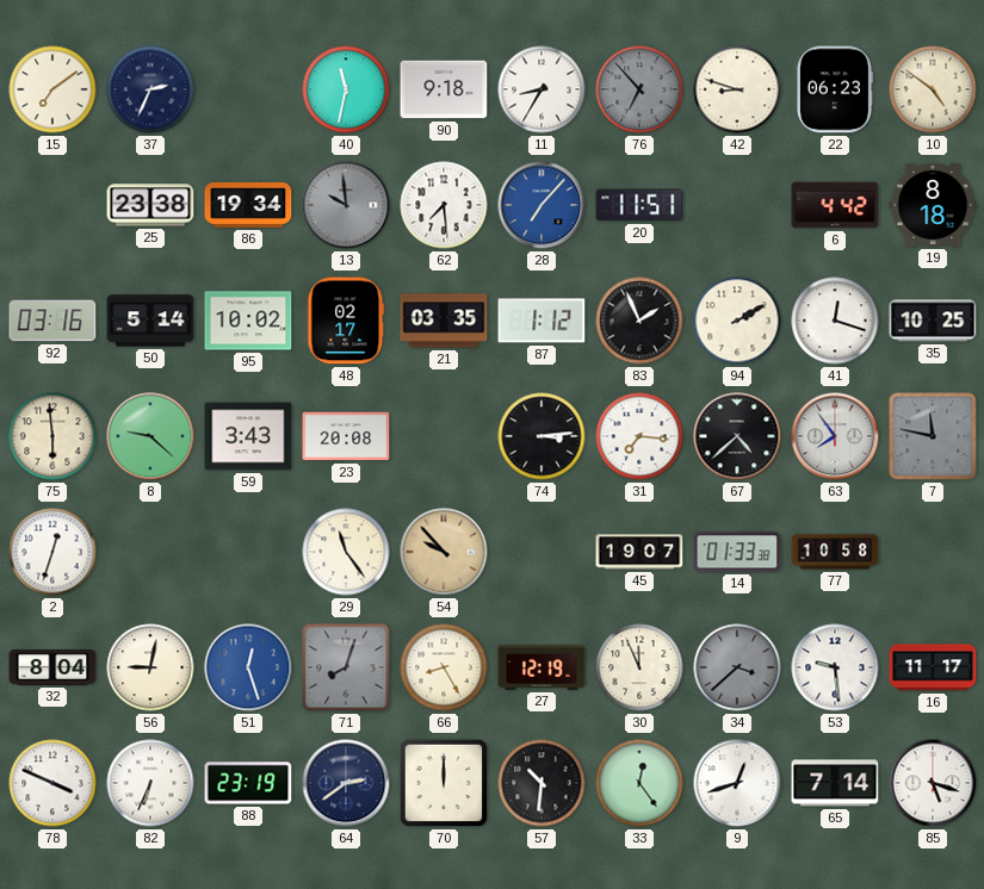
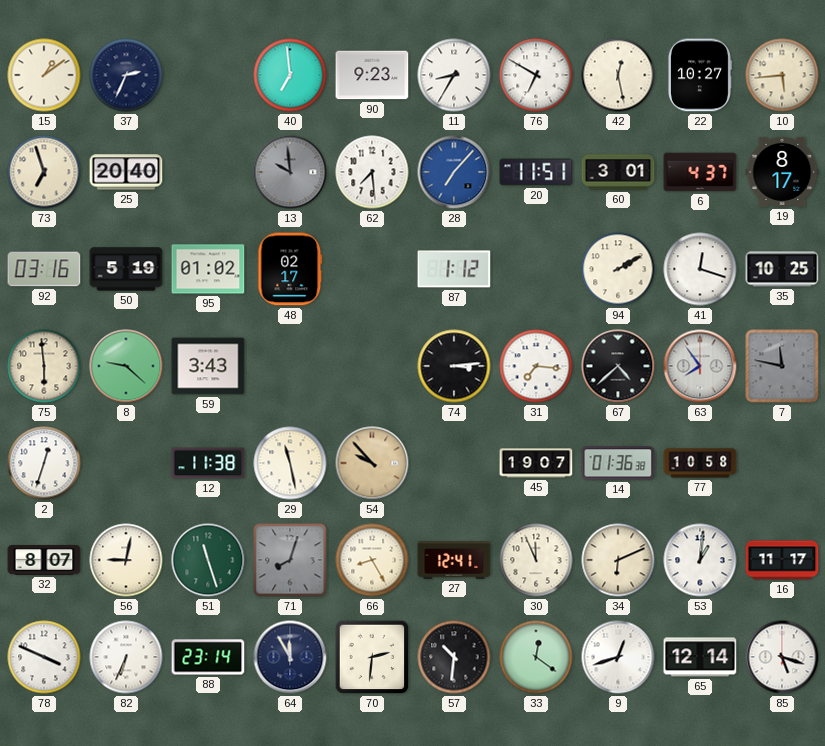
15: 7:09 -> 1:09 (44, 75)
40: 11:32 -> 6:59 (290, 75)
90: 9:18 -> 9:23 (372, 75)
76: 6:53 -> 6:50 (536, 75)
76 dial: grey -> white (536, 75)
42: 8:48 -> 12:28 (618, 75)
22: 06:23 -> 10:27 (700, 75)
10: 4:51 -> 5:44 (782, 75)
73: none -> 6:57 (44, 172)
25: 23:38 -> 20:40 (126, 172)
86: 19:34 -> none (248, 206)
60: none -> 3:01 (618, 172)
6: 4:42 -> 4:37 (700, 172)
19: 8:18 -> 8:17 (782, 172)
50: 5:14 -> 5:19 (126, 269)
95: 10:02 -> 01:02 (208, 269)
21: 03:35 -> none (444, 321)
83: 1:56 -> none (639, 321)
23: 20:08 -> none (346, 436)
12: none -> 11:38 (208, 463)
29: 11:24 -> 11:28 (290, 463)
14: 01:33 -> 01:36 (618, 463)
32: 8:04 -> 8:07 (44, 560)
51: 12:27 -> 11:27 (208, 560)
51 dial: blue -> green (208, 560)
27: 12:19 -> 12:41 (454, 560)
34: 3:38 -> 6:11 (618, 560)
34 dial: grey -> cream (618, 560)
53: 9:29 -> 1:01 (700, 560)
88: 23:19 -> 23:14 (208, 657)
64: 2:39 -> 11:55 (290, 657)
70: 12:00 -> 2:31 (372, 657)
33: 12:24 -> 12:21 (536, 657)
65: 7:14 -> 12:14 (700, 657)
